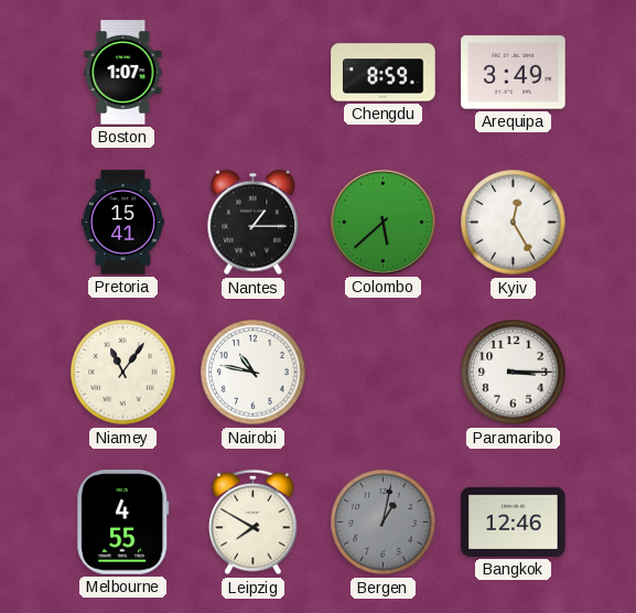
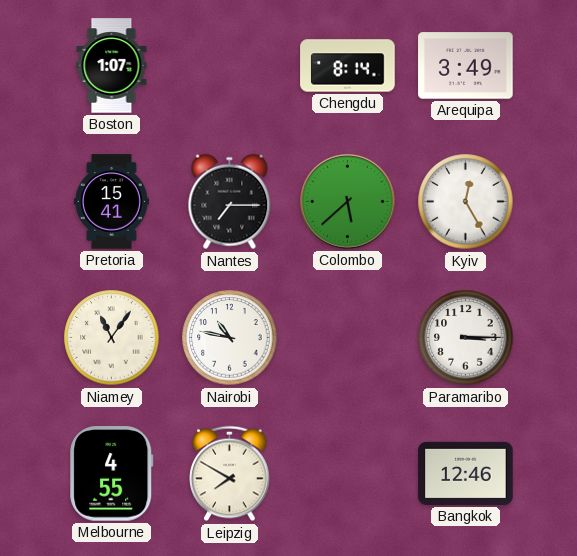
Chengdu: 8:59 -> 8:14 (348, 66)
Nantes: 1:15 -> 7:15 (230, 202)
Bergen: 1:02 -> none (384, 523)
